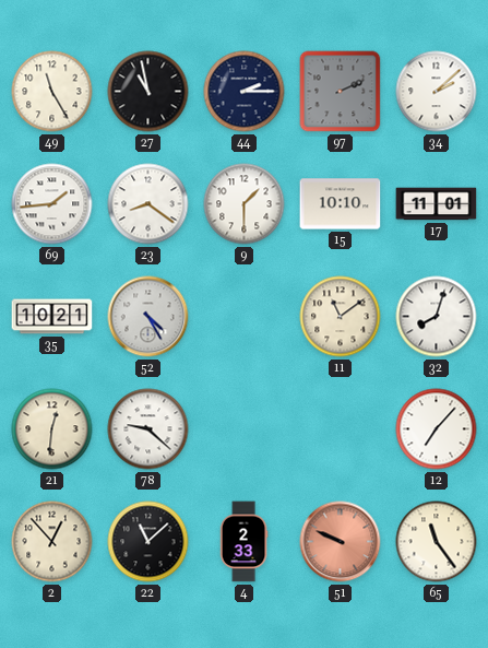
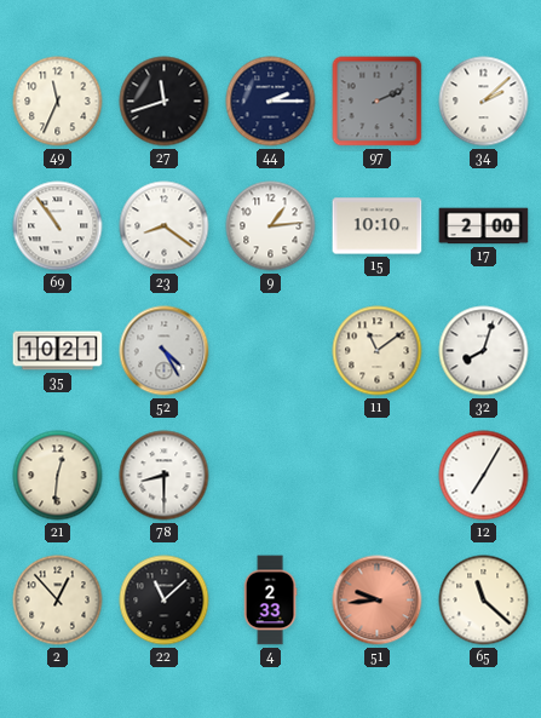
49: 11:25 -> 11:34 (58, 102)
27: 10:58 -> 11:42 (165, 102)
69: 1:44 -> 10:54 (58, 226)
9: 1:30 -> 1:14 (271, 226)
17: 11:01 -> 2:00 (484, 226)
78: 9:22 -> 8:30 (165, 476)
12: 7:07 -> 7:05 (484, 476)
51: 9:49 -> 9:44 (378, 601)
65: 11:24 -> 11:22 (484, 601)
